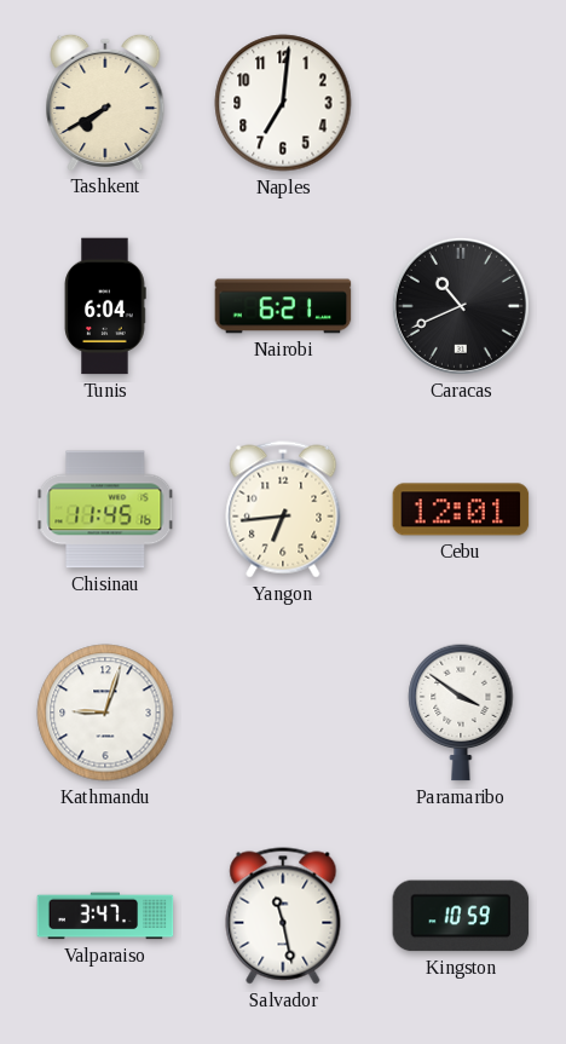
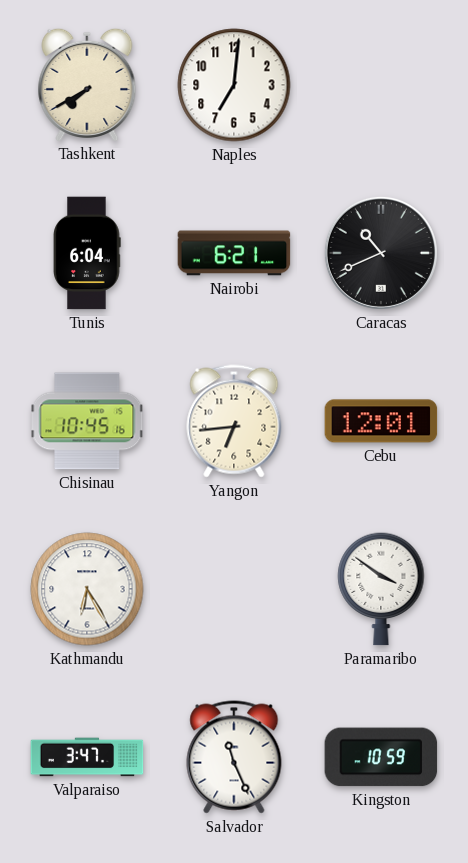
Chisinau: 11:45 -> 10:45 (87, 421)
Kathmandu: 9:03 -> 6:25 (87, 589)
Salvador: 11:28 -> 11:26 (234, 757)
